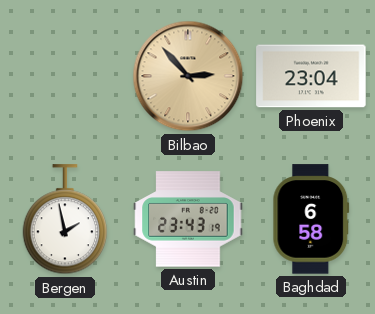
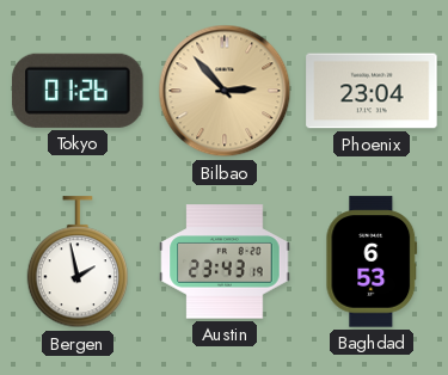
Tokyo: none -> 01:26 (78, 91)
Baghdad: 6:58 -> 6:53 (372, 262)
